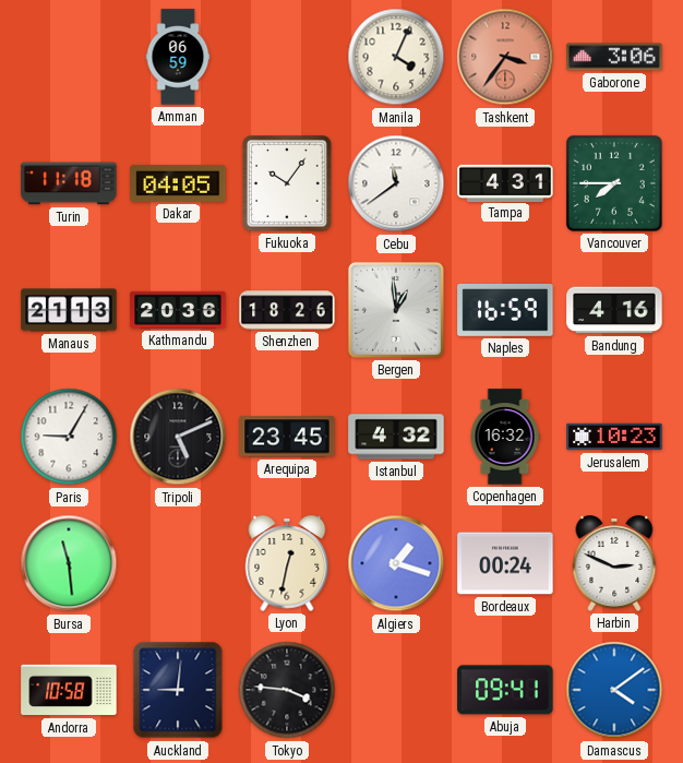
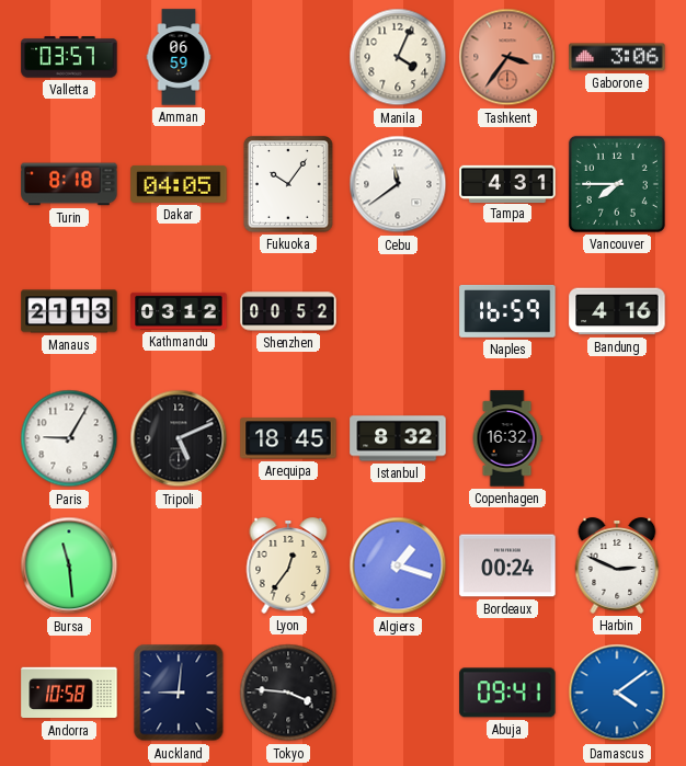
Valletta: none -> 03:57 (69, 57)
Turin: 11:18 -> 8:18 (69, 184)
Kathmandu: 20:36 -> 03:12 (179, 311)
Shenzhen: 18:26 -> 00:52 (288, 311)
Bergen: 12:59 -> none (396, 310)
Arequipa: 23:45 -> 18:45 (288, 438)
Istanbul: 4:32 -> 8:32 (398, 438)
Jerusalem: 10:23 -> none (614, 437)
Lyon: 12:32 -> 12:36 (288, 565)
